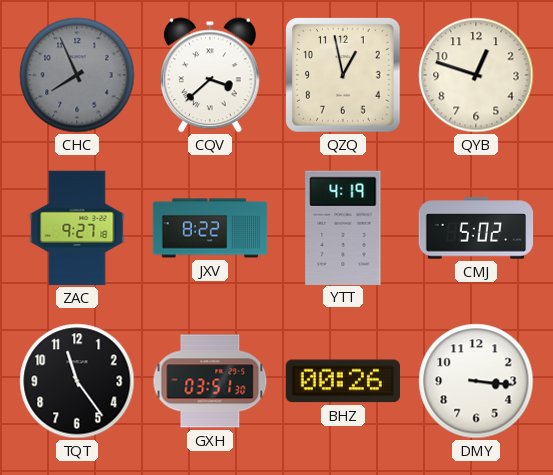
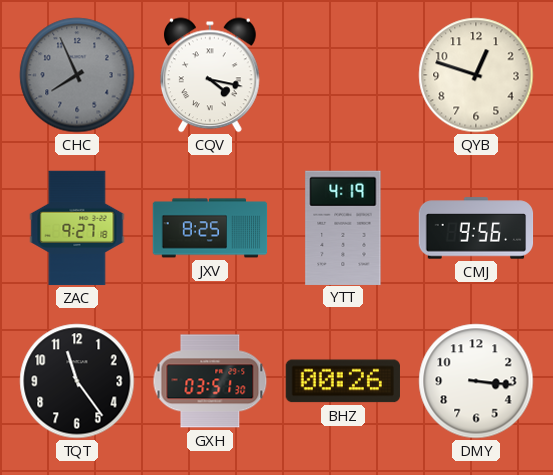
CQV: 3:38 -> 4:17 (210, 75)
QZQ: 12:58 -> none (343, 75)
JXV: 8:22 -> 8:25 (210, 228)
CMJ: 5:02 -> 9:56 (476, 228)
